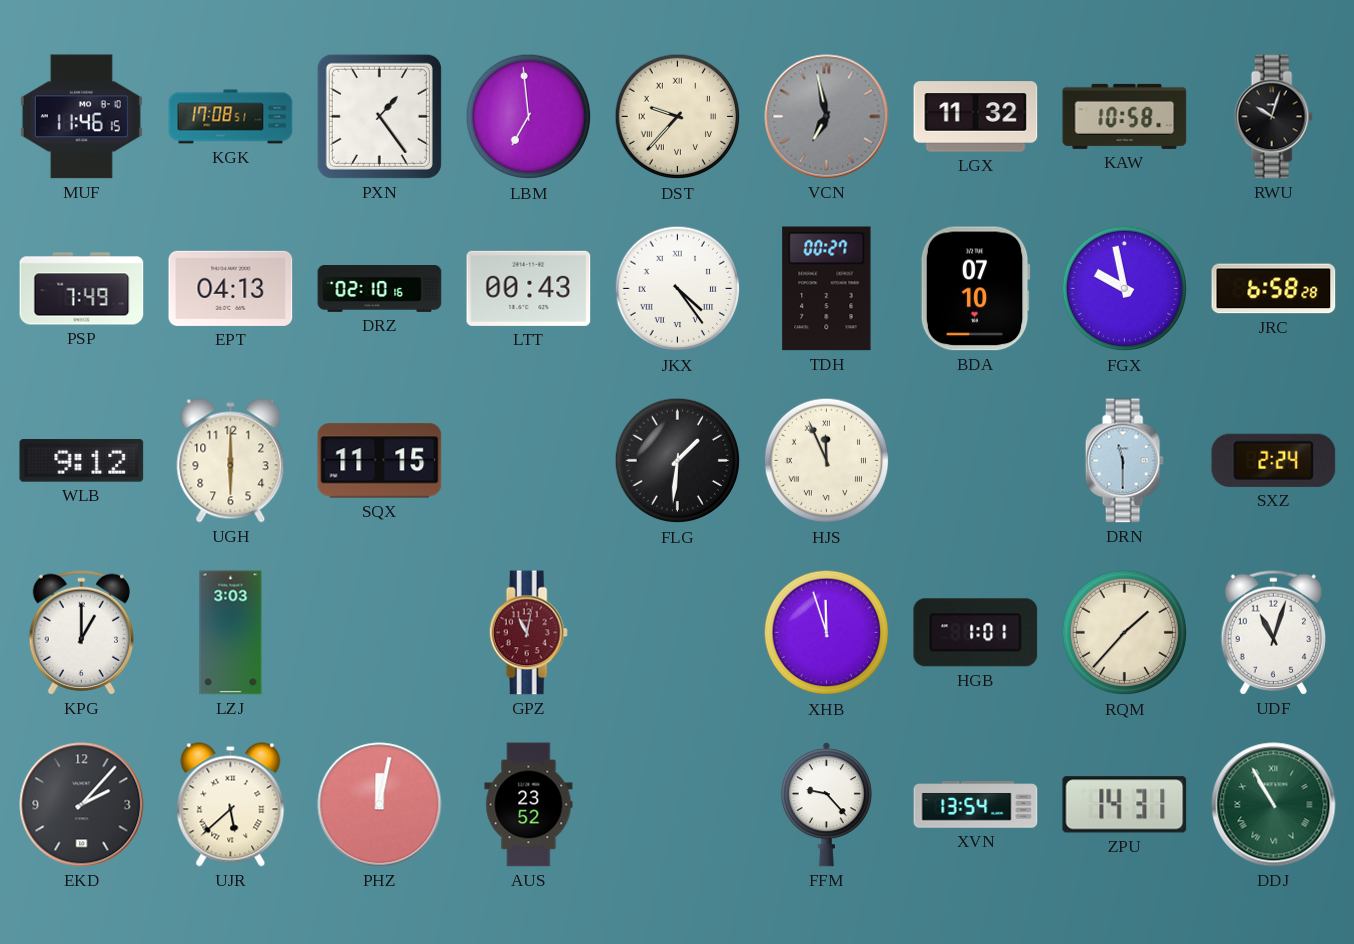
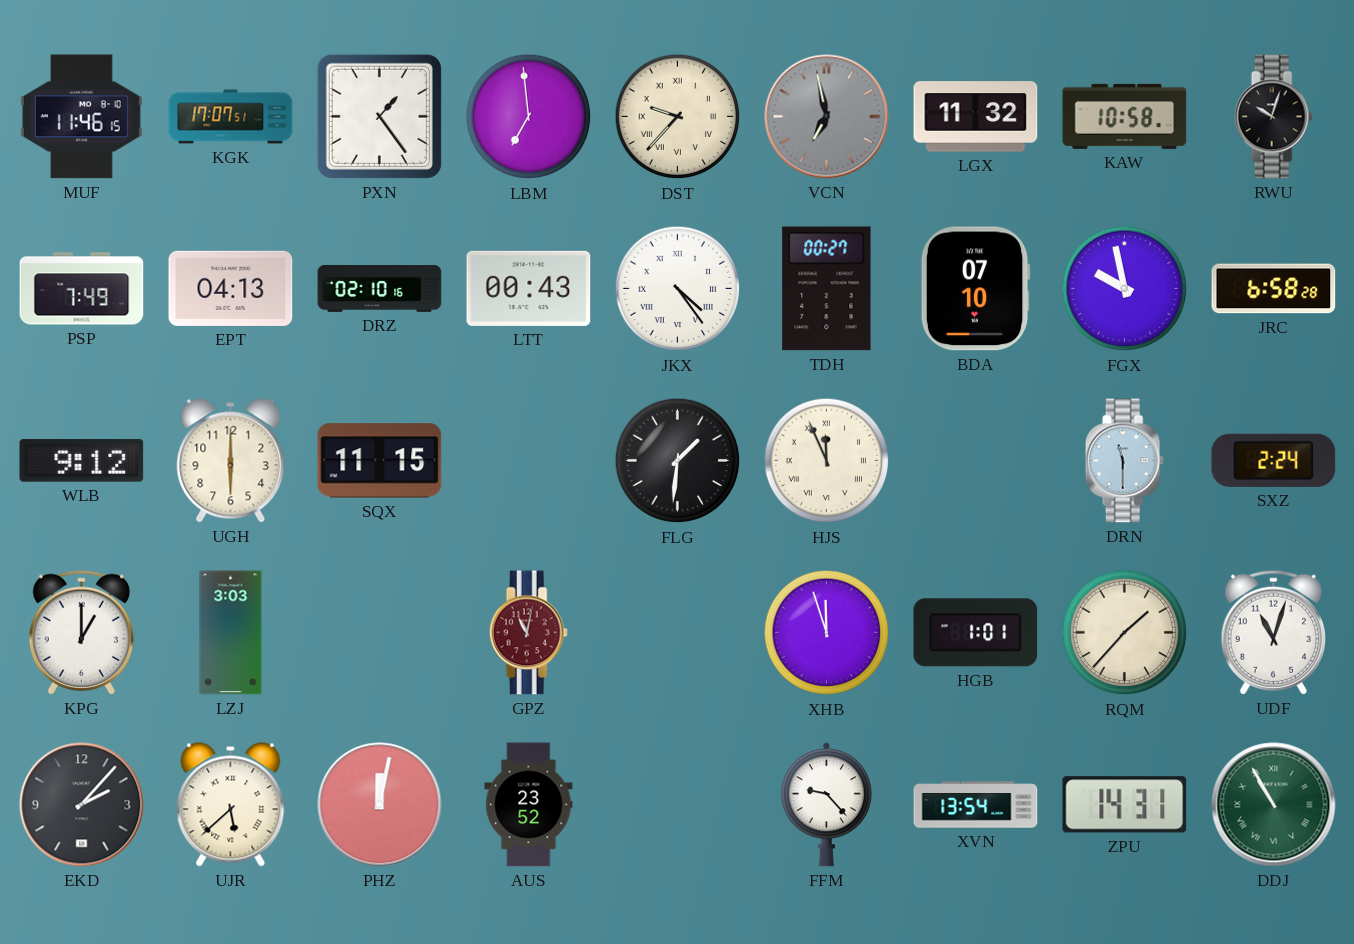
KGK: 17:08 -> 17:07 (231, 117)
